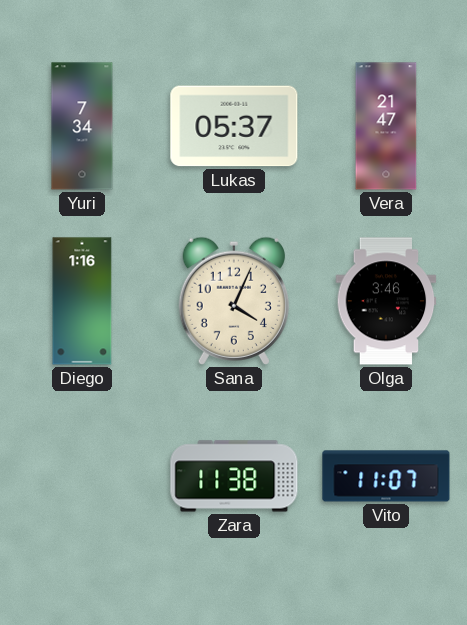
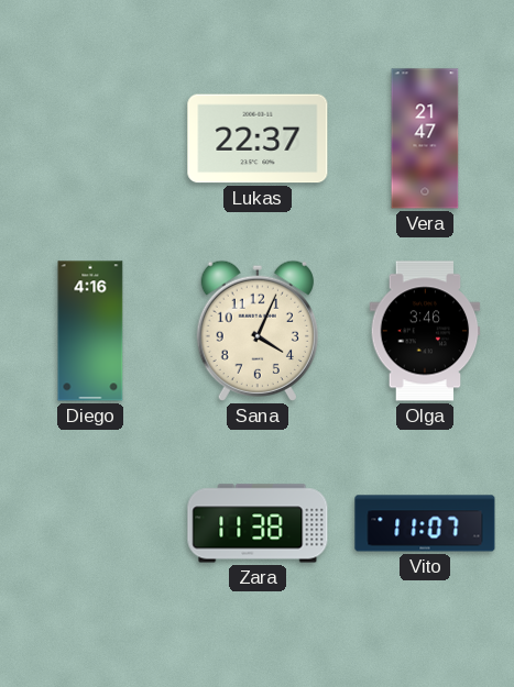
Yuri: 7:34 -> none (82, 126)
Lukas: 05:37 -> 22:37 (258, 138)
Diego: 1:16 -> 4:16 (90, 331)
